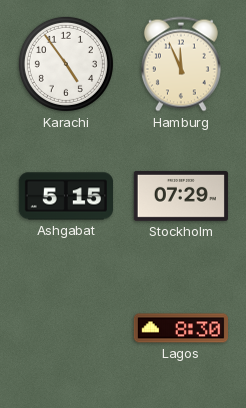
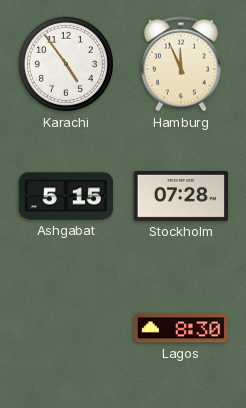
Stockholm: 07:29 -> 07:28 (181, 196)
